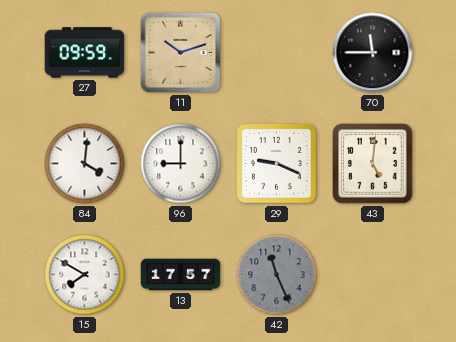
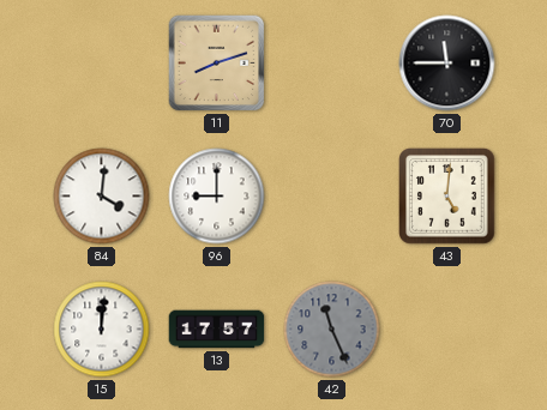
27: 09:59 -> none (85, 53)
11: 10:12 -> 8:12 (217, 64)
29: 9:19 -> none (277, 164)
15: 7:50 -> 12:01 (102, 330)
